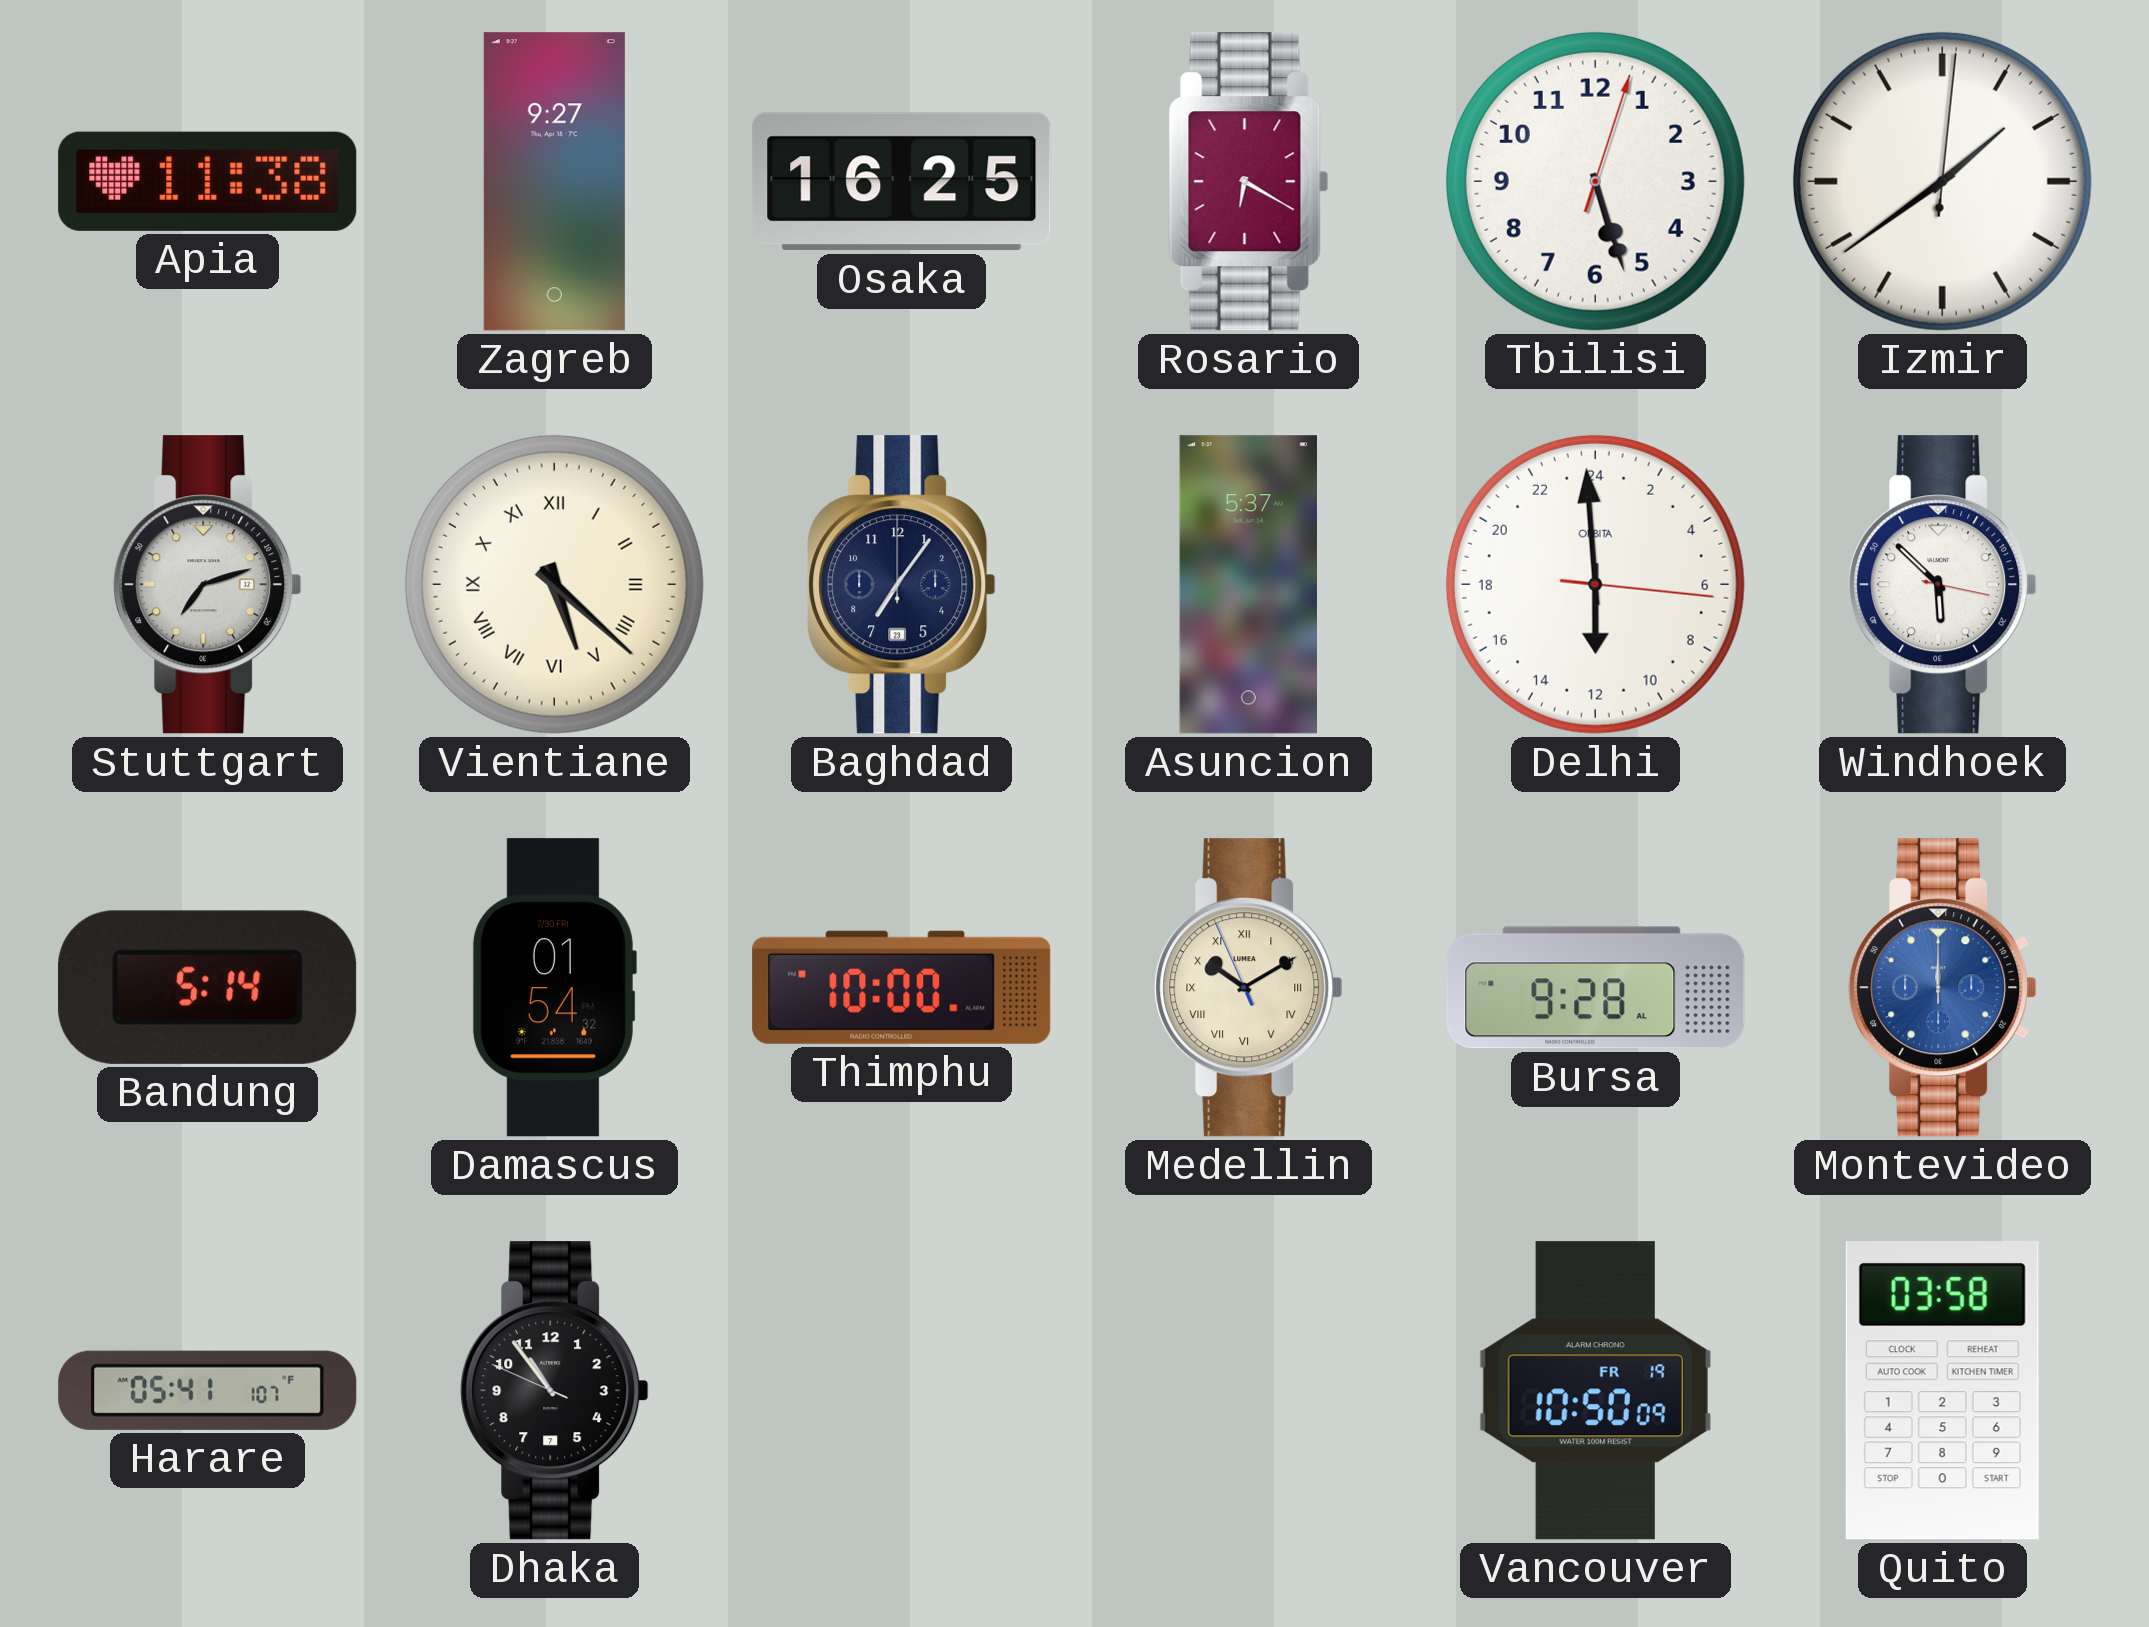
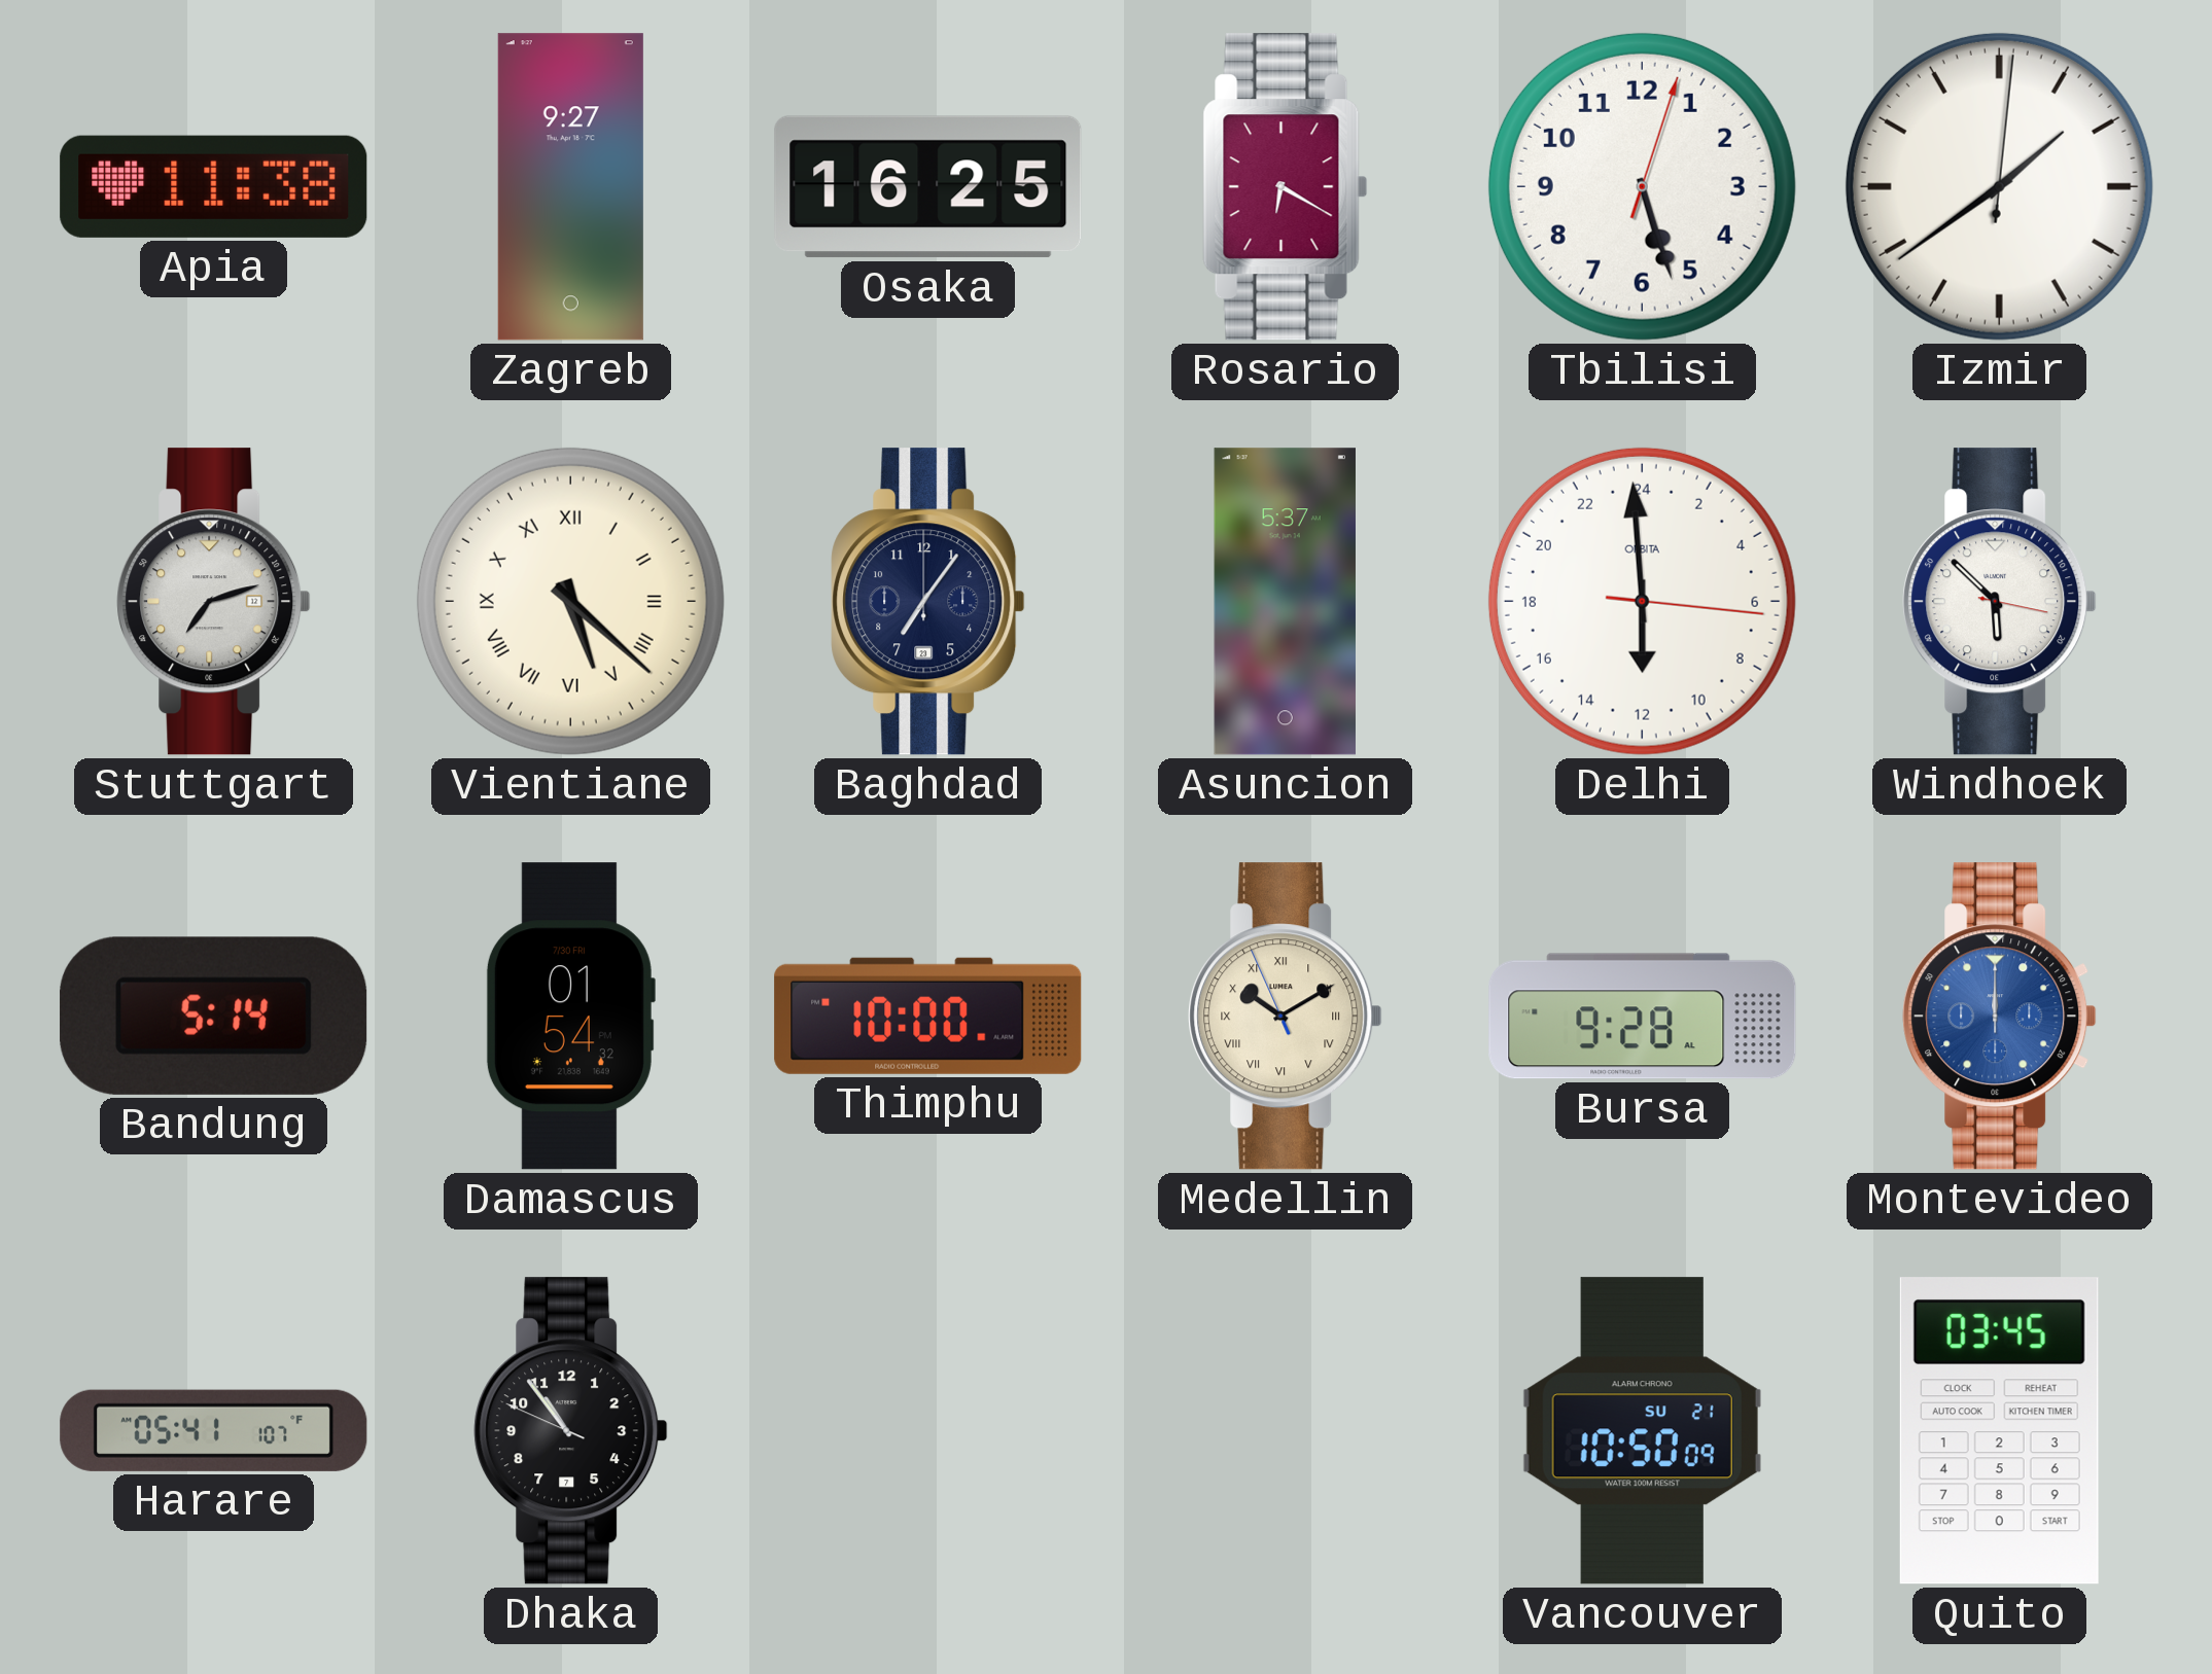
Vancouver date: FR 19 -> SU 21 (1642, 1431)
Quito: 03:58 -> 03:45 (1999, 1431)
